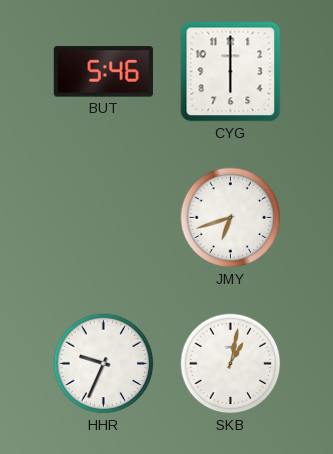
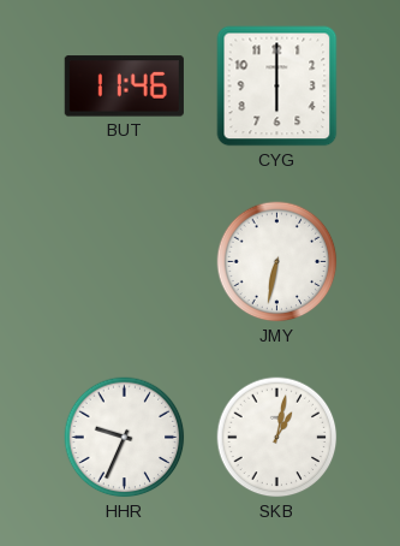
BUT: 5:46 -> 11:46 (124, 87)
JMY: 6:42 -> 6:32 (277, 262)
